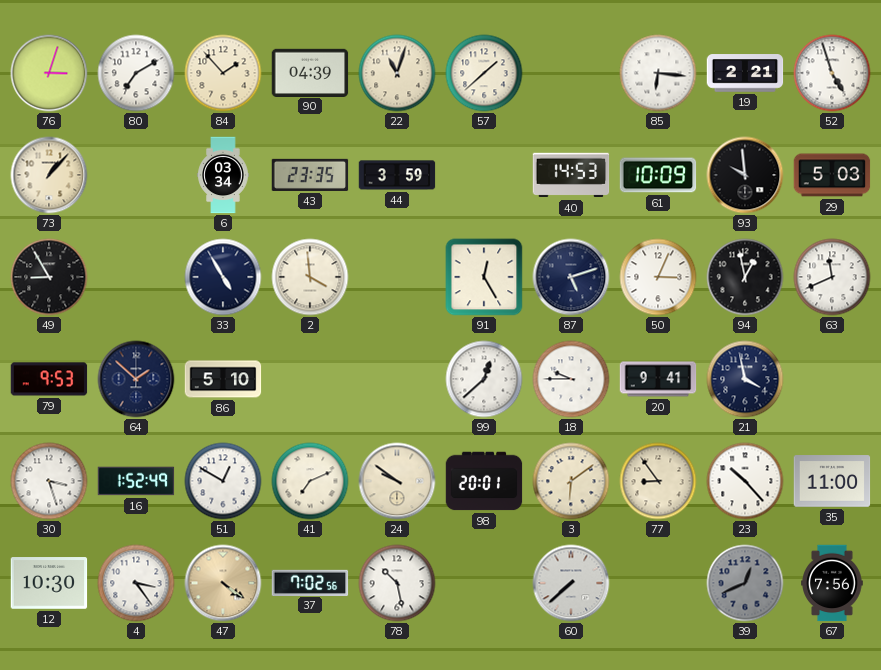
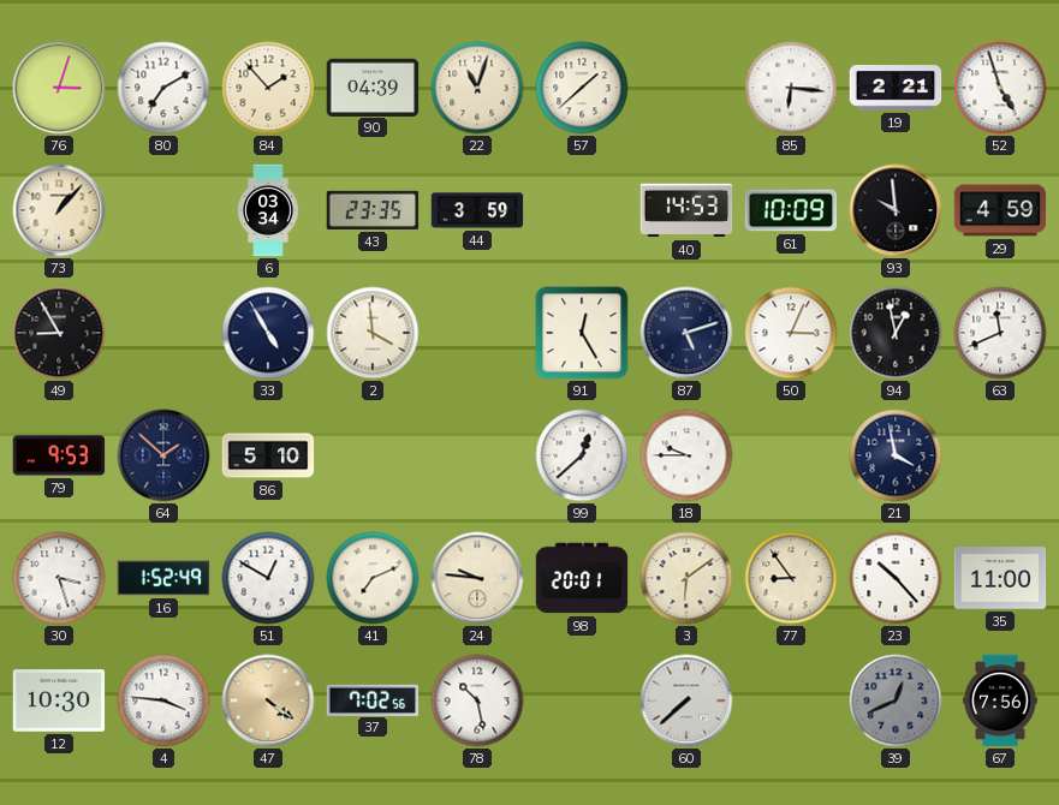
29: 5:03 -> 4:59 (1000, 210)
20: 9:41 -> none (658, 379)
24: 9:51 -> 9:46 (477, 578)
4: 3:24 -> 3:46 (163, 700)
